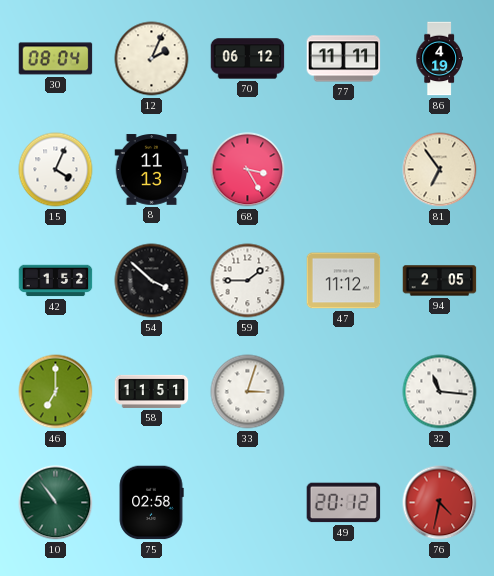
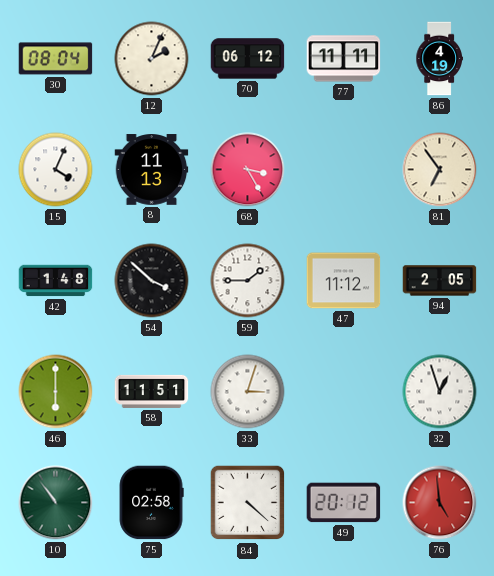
42: 1:52 -> 1:48 (56, 281)
46: 7:00 -> 6:00 (56, 392)
32: 11:16 -> 12:57 (440, 392)
84: none -> 4:22 (248, 503)
76: 4:32 -> 4:59 (440, 503)
